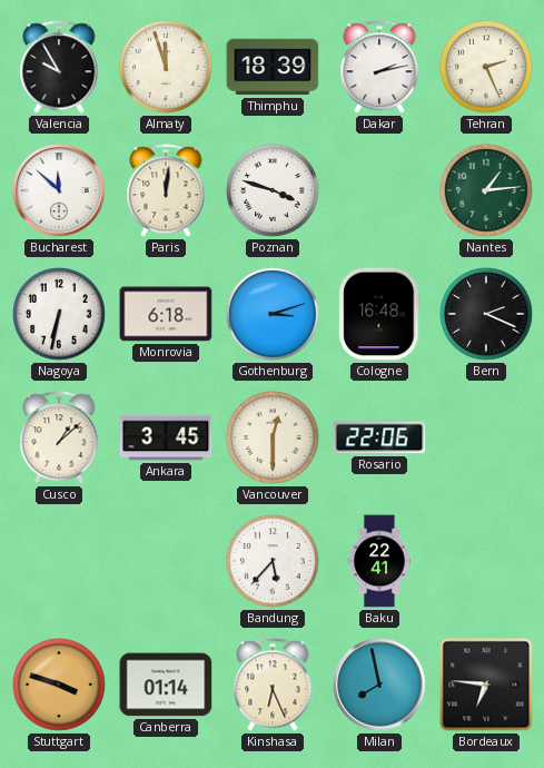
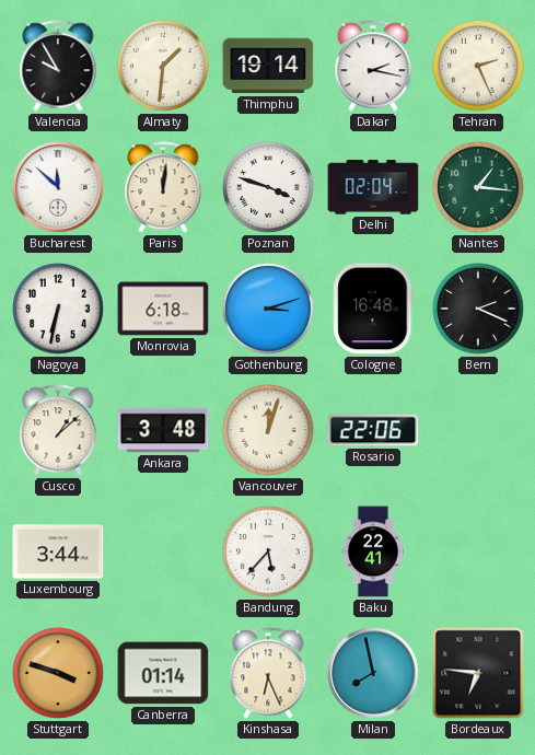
Almaty: 11:57 -> 1:31 (163, 66)
Thimphu: 18:39 -> 19:14 (268, 66)
Dakar: 2:13 -> 2:17 (373, 66)
Delhi: none -> 02:04 (373, 187)
Nantes: 1:14 -> 1:16 (478, 187)
Ankara: 3:45 -> 3:48 (163, 430)
Vancouver: 12:30 -> 12:03 (268, 430)
Luxembourg: none -> 3:44 (58, 551)
